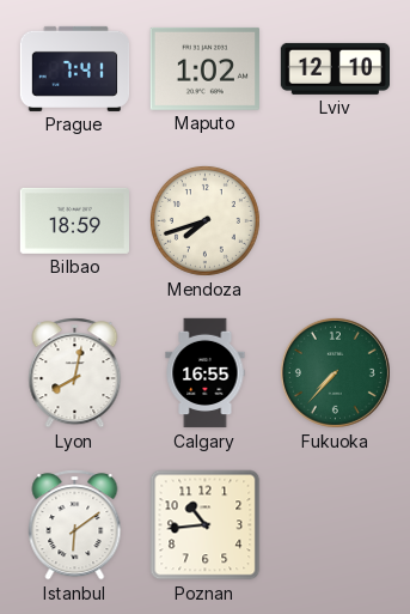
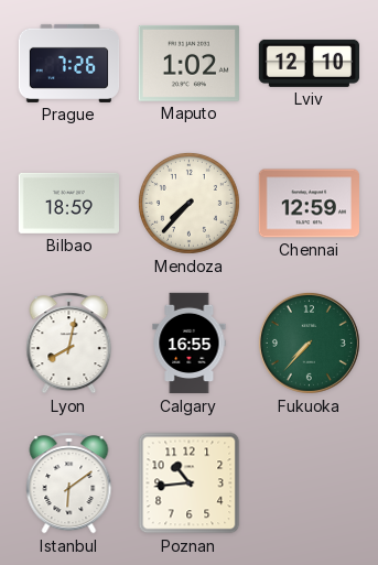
Prague: 7:41 -> 7:26 (69, 63)
Mendoza: 7:42 -> 7:37 (188, 203)
Chennai: none -> 12:59 (309, 204)
